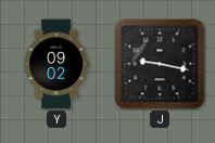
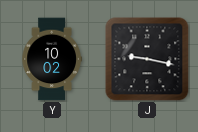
Y: 09:02 -> 10:02 (52, 59)
